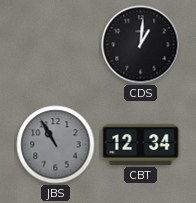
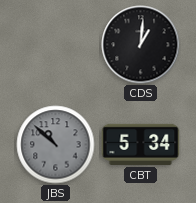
JBS: 10:55 -> 10:52 (56, 145)
CBT: 12:34 -> 5:34 (141, 144)
